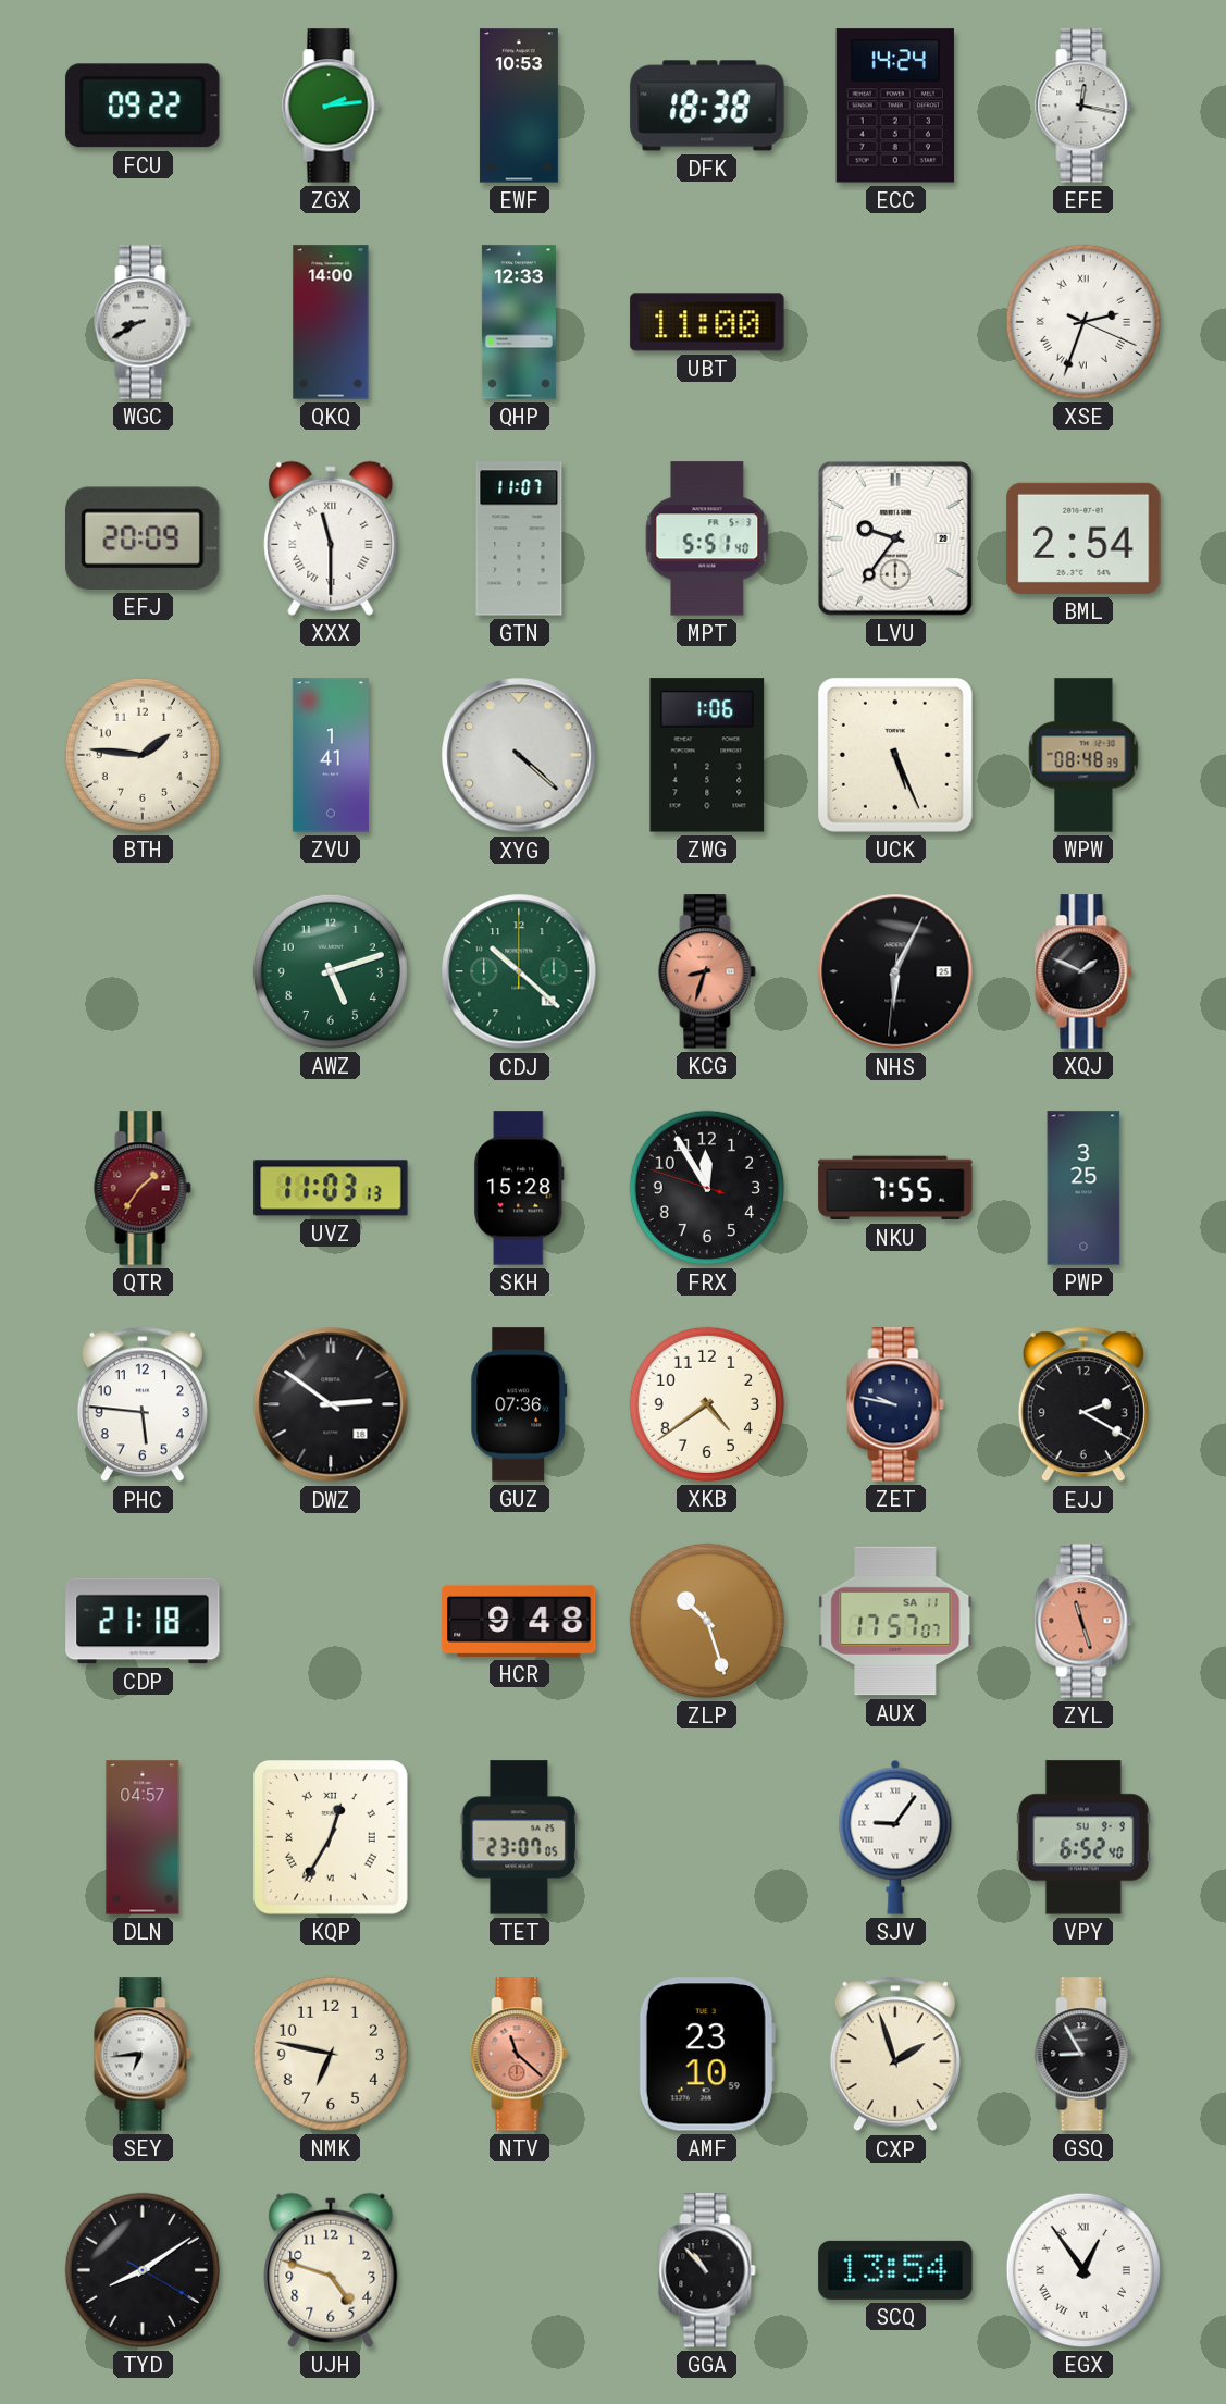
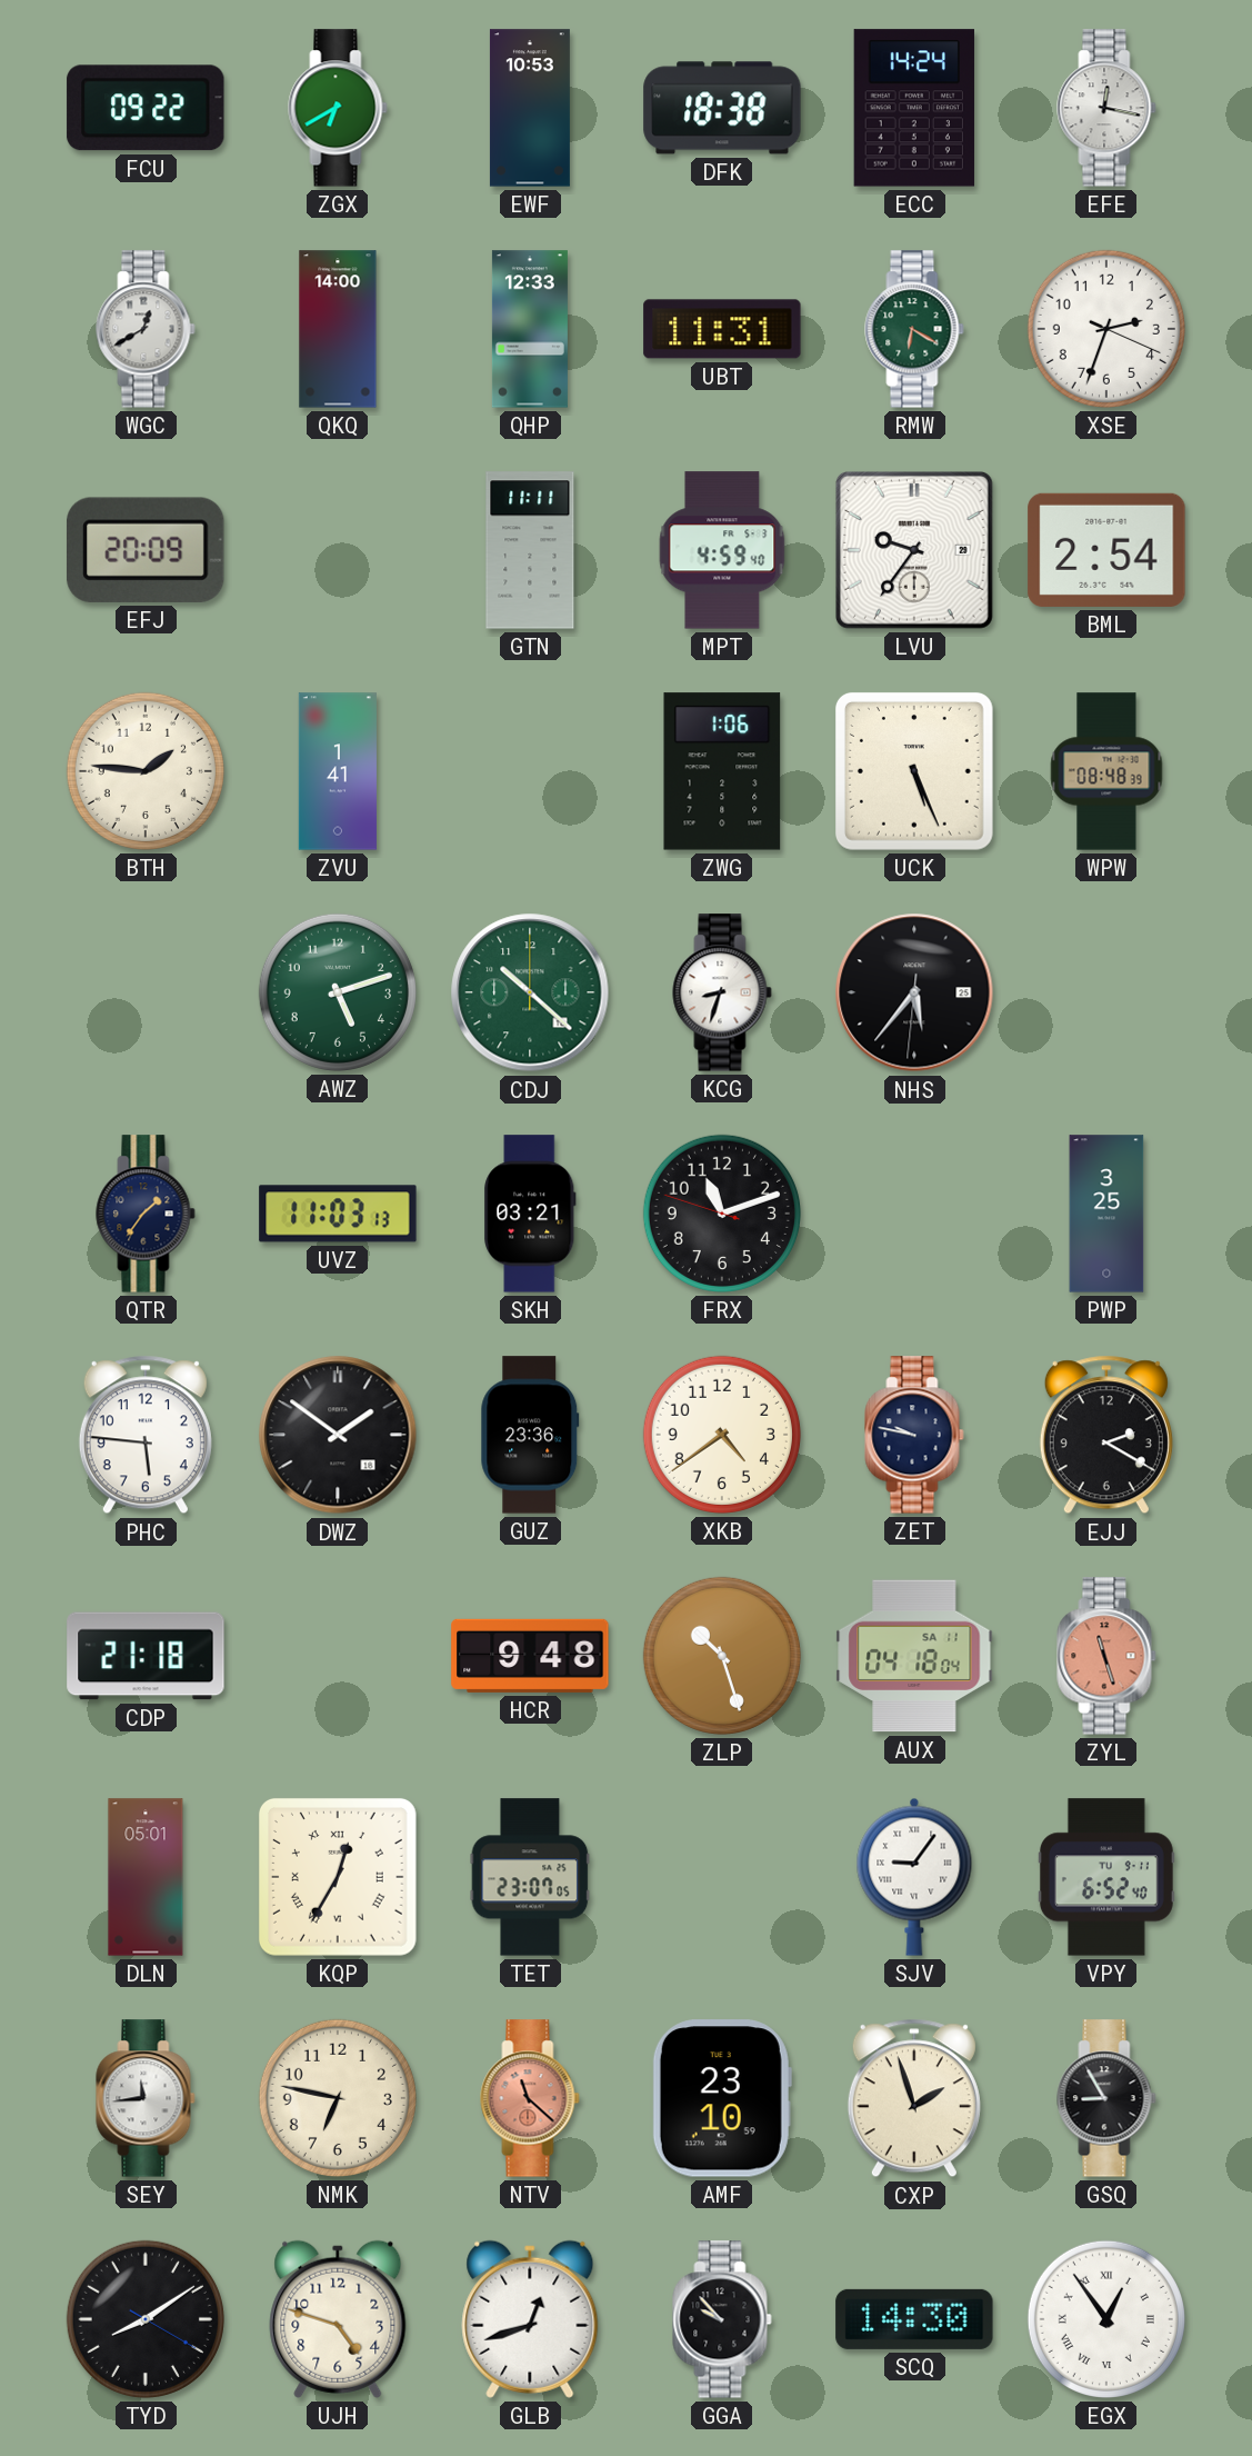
ZGX: 2:14 -> 6:40 (338, 108)
WGC: 8:40 -> 12:40 (146, 329)
UBT: 11:00 -> 11:31 (722, 329)
RMW: none -> 6:20 (914, 329)
XSE numerals: Roman -> Arabic (1106, 329)
XXX: 11:30 -> none (331, 538)
GTN: 11:07 -> 11:11 (530, 550)
MPT: 5:51 -> 4:59 (722, 550)
XYG: 4:22 -> none (519, 755)
KCG dial: salmon -> white (722, 992)
NHS: 6:04 -> 5:36 (914, 992)
XQJ: 1:49 -> none (1083, 971)
QTR dial: burgundy -> navy (146, 1214)
SKH: 15:28 -> 03:21 (530, 1214)
FRX: 11:54 -> 11:11 (722, 1214)
NKU: 7:55 -> none (895, 1188)
DWZ: 2:51 -> 1:51 (338, 1435)
GUZ: 07:36 -> 23:36 (530, 1435)
AUX: 17:57 -> 04:18 (914, 1656)
DLN: 04:57 -> 05:01 (146, 1877)
VPY date: SU 9-9 -> TU 9-11 (1106, 1877)
SEY: 6:44 -> 11:44 (146, 2098)
GLB: none -> 12:42 (530, 2319)
GGA: 10:53 -> 9:53 (722, 2319)
SCQ: 13:54 -> 14:30 (914, 2319)
